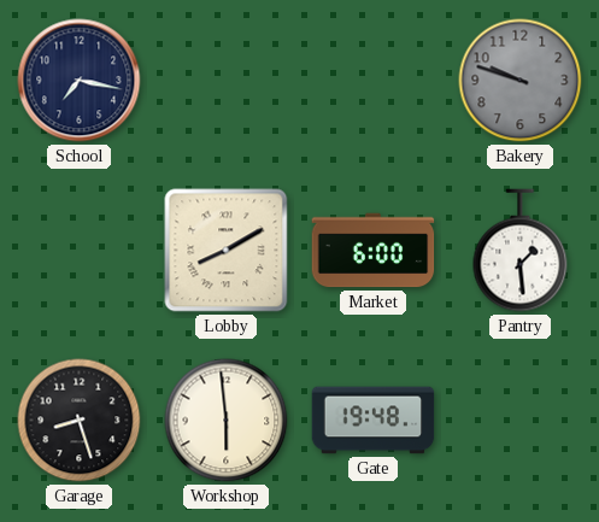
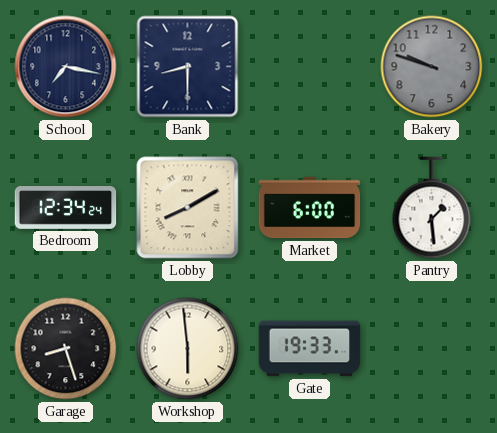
Bank: none -> 8:30 (188, 67)
Bedroom: none -> 12:34 (66, 208)
Gate: 19:48 -> 19:33 (310, 349)
